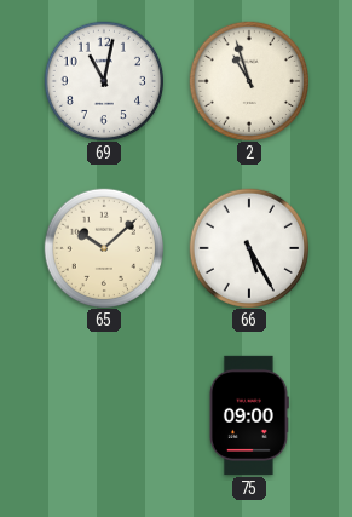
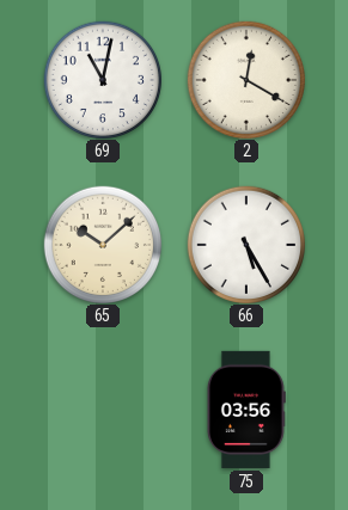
2: 10:57 -> 12:20 (245, 79)
75: 09:00 -> 03:56 (245, 410)
